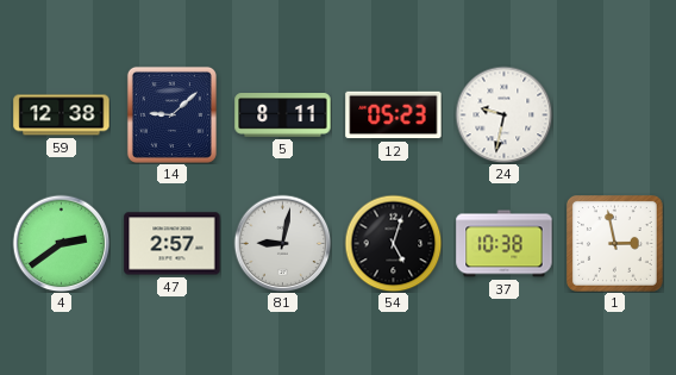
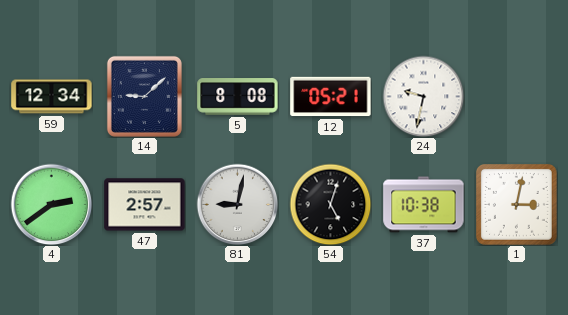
59: 12:38 -> 12:34 (52, 97)
5: 8:11 -> 8:08 (238, 97)
12: 05:23 -> 05:21 (331, 97)
1: 2:58 -> 3:02 (517, 205)
